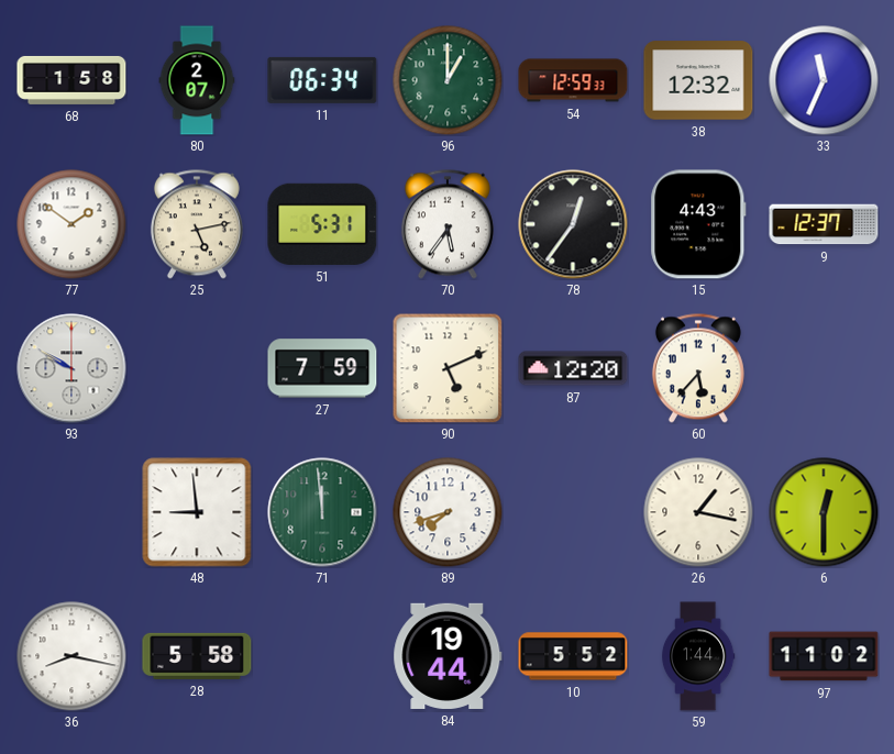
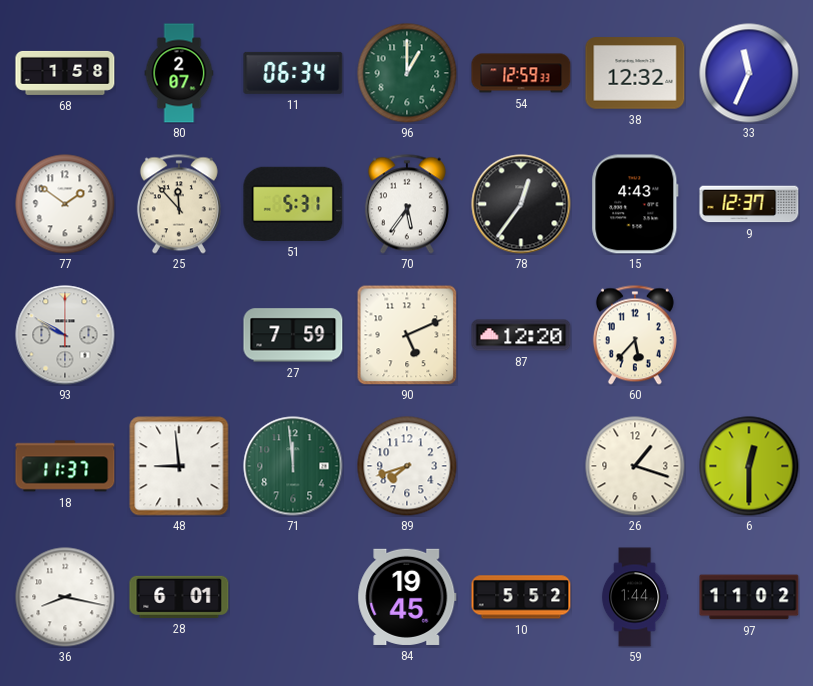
25: 5:13 -> 11:53 (179, 204)
18: none -> 11:37 (65, 466)
26: 1:17 -> 1:18 (635, 466)
28: 5:58 -> 6:01 (179, 597)
84: 19:44 -> 19:45 (407, 597)
